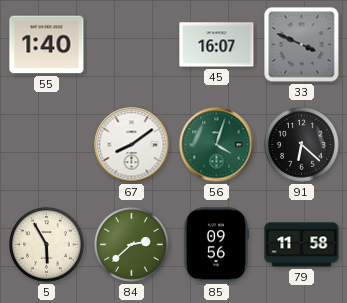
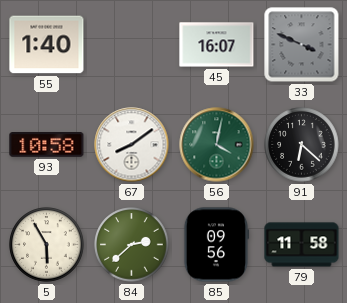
93: none -> 10:58 (47, 145)
56: 4:03 -> 4:02 (217, 145)
